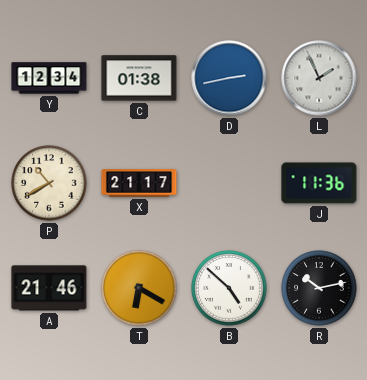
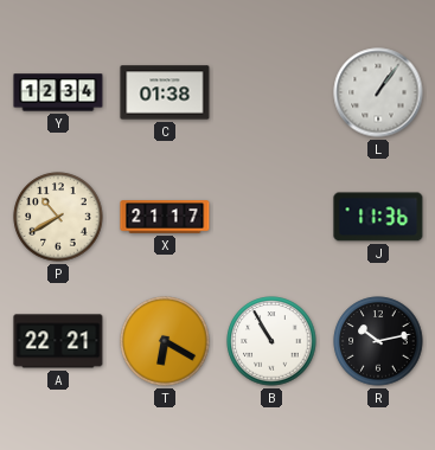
D: 2:43 -> none (229, 78)
L: 1:56 -> 1:06 (378, 92)
A: 21:46 -> 22:21 (58, 341)
B: 4:52 -> 10:55 (271, 341)
